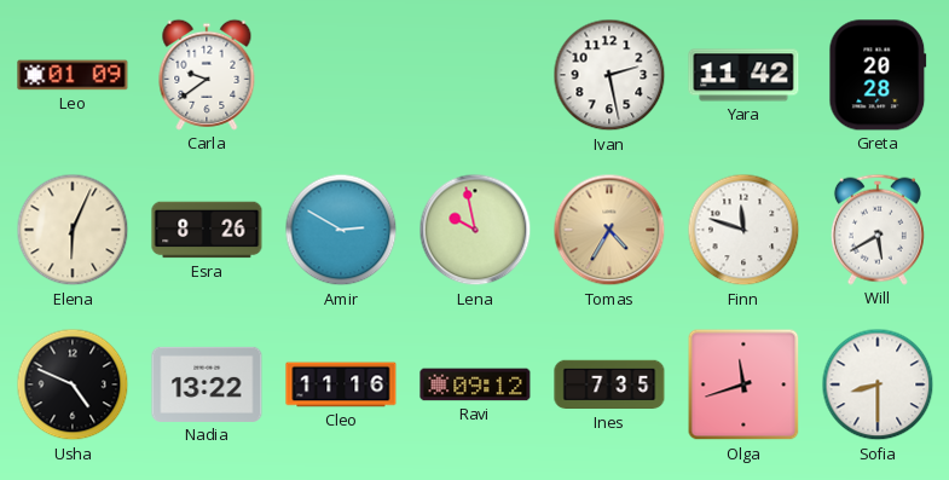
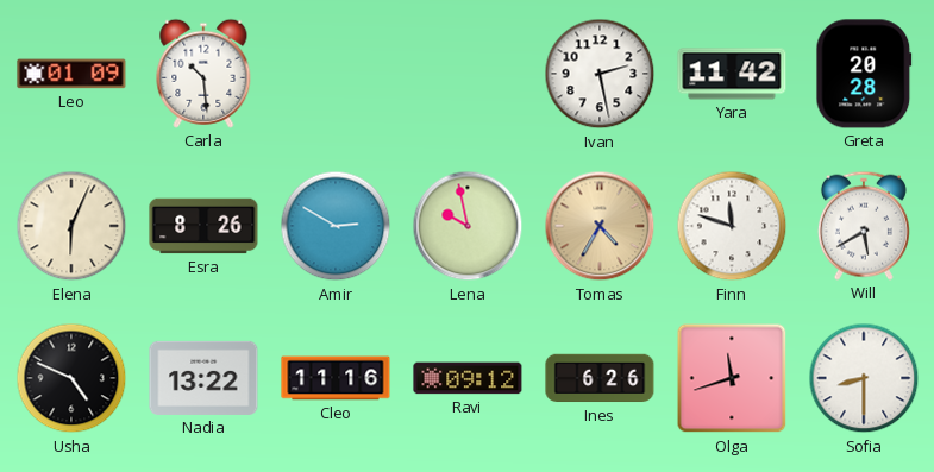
Carla: 9:39 -> 10:29 (203, 74)
Ines: 7:35 -> 6:26 (600, 378)
